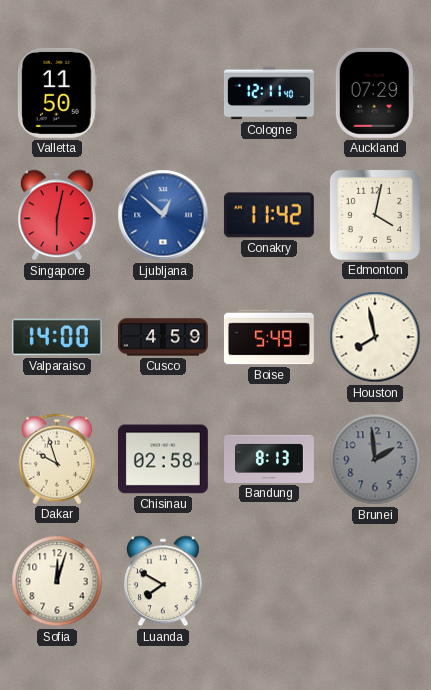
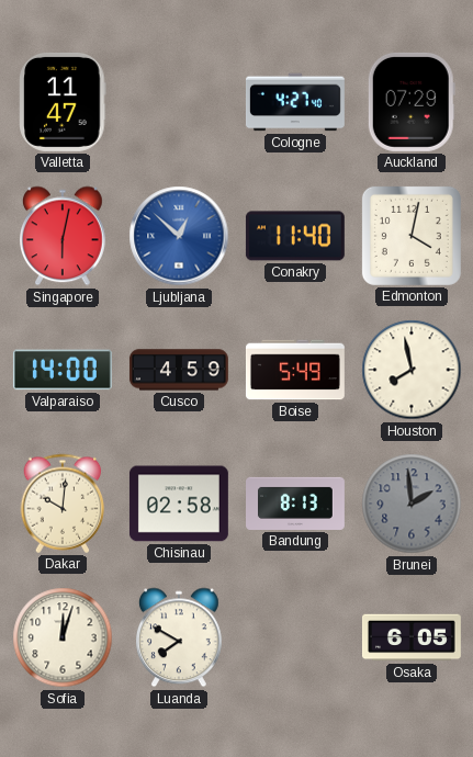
Valletta: 11:50 -> 11:47 (63, 102)
Cologne: 12:11 -> 4:27 (295, 102)
Conakry: 11:42 -> 11:40 (295, 236)
Dakar: 9:57 -> 10:01 (63, 504)
Osaka: none -> 6:05 (413, 637)
